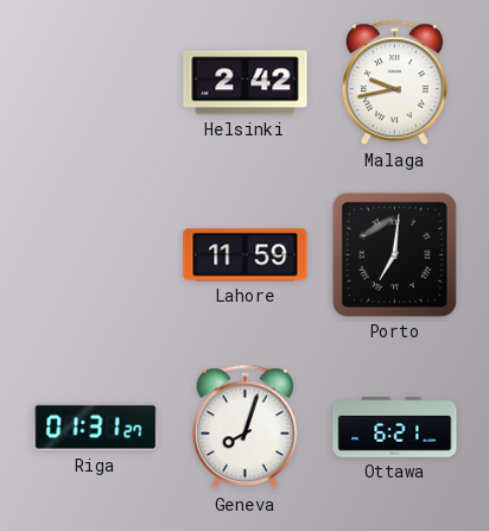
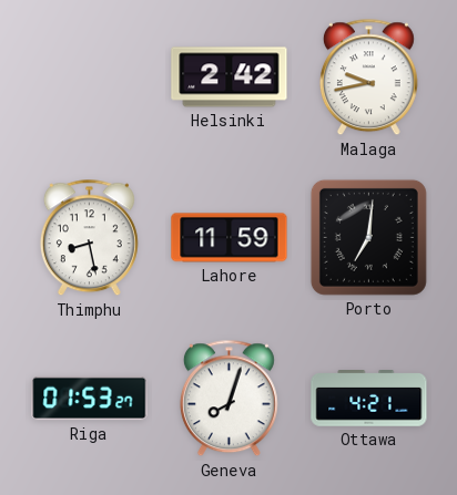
Thimphu: none -> 8:28 (89, 238)
Riga: 01:31 -> 01:53 (90, 399)
Ottawa: 6:21 -> 4:21 (369, 399)
